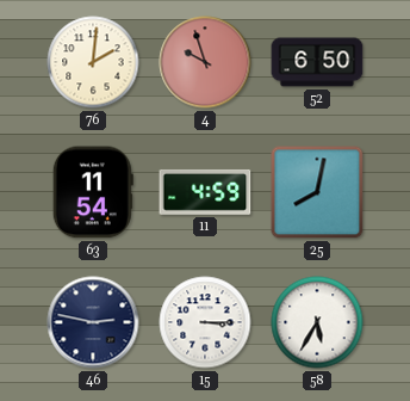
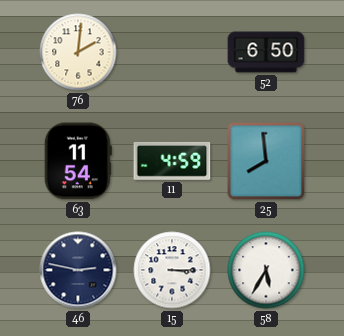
4: 9:57 -> none (205, 62)
25: 8:02 -> 7:59 (266, 161)
